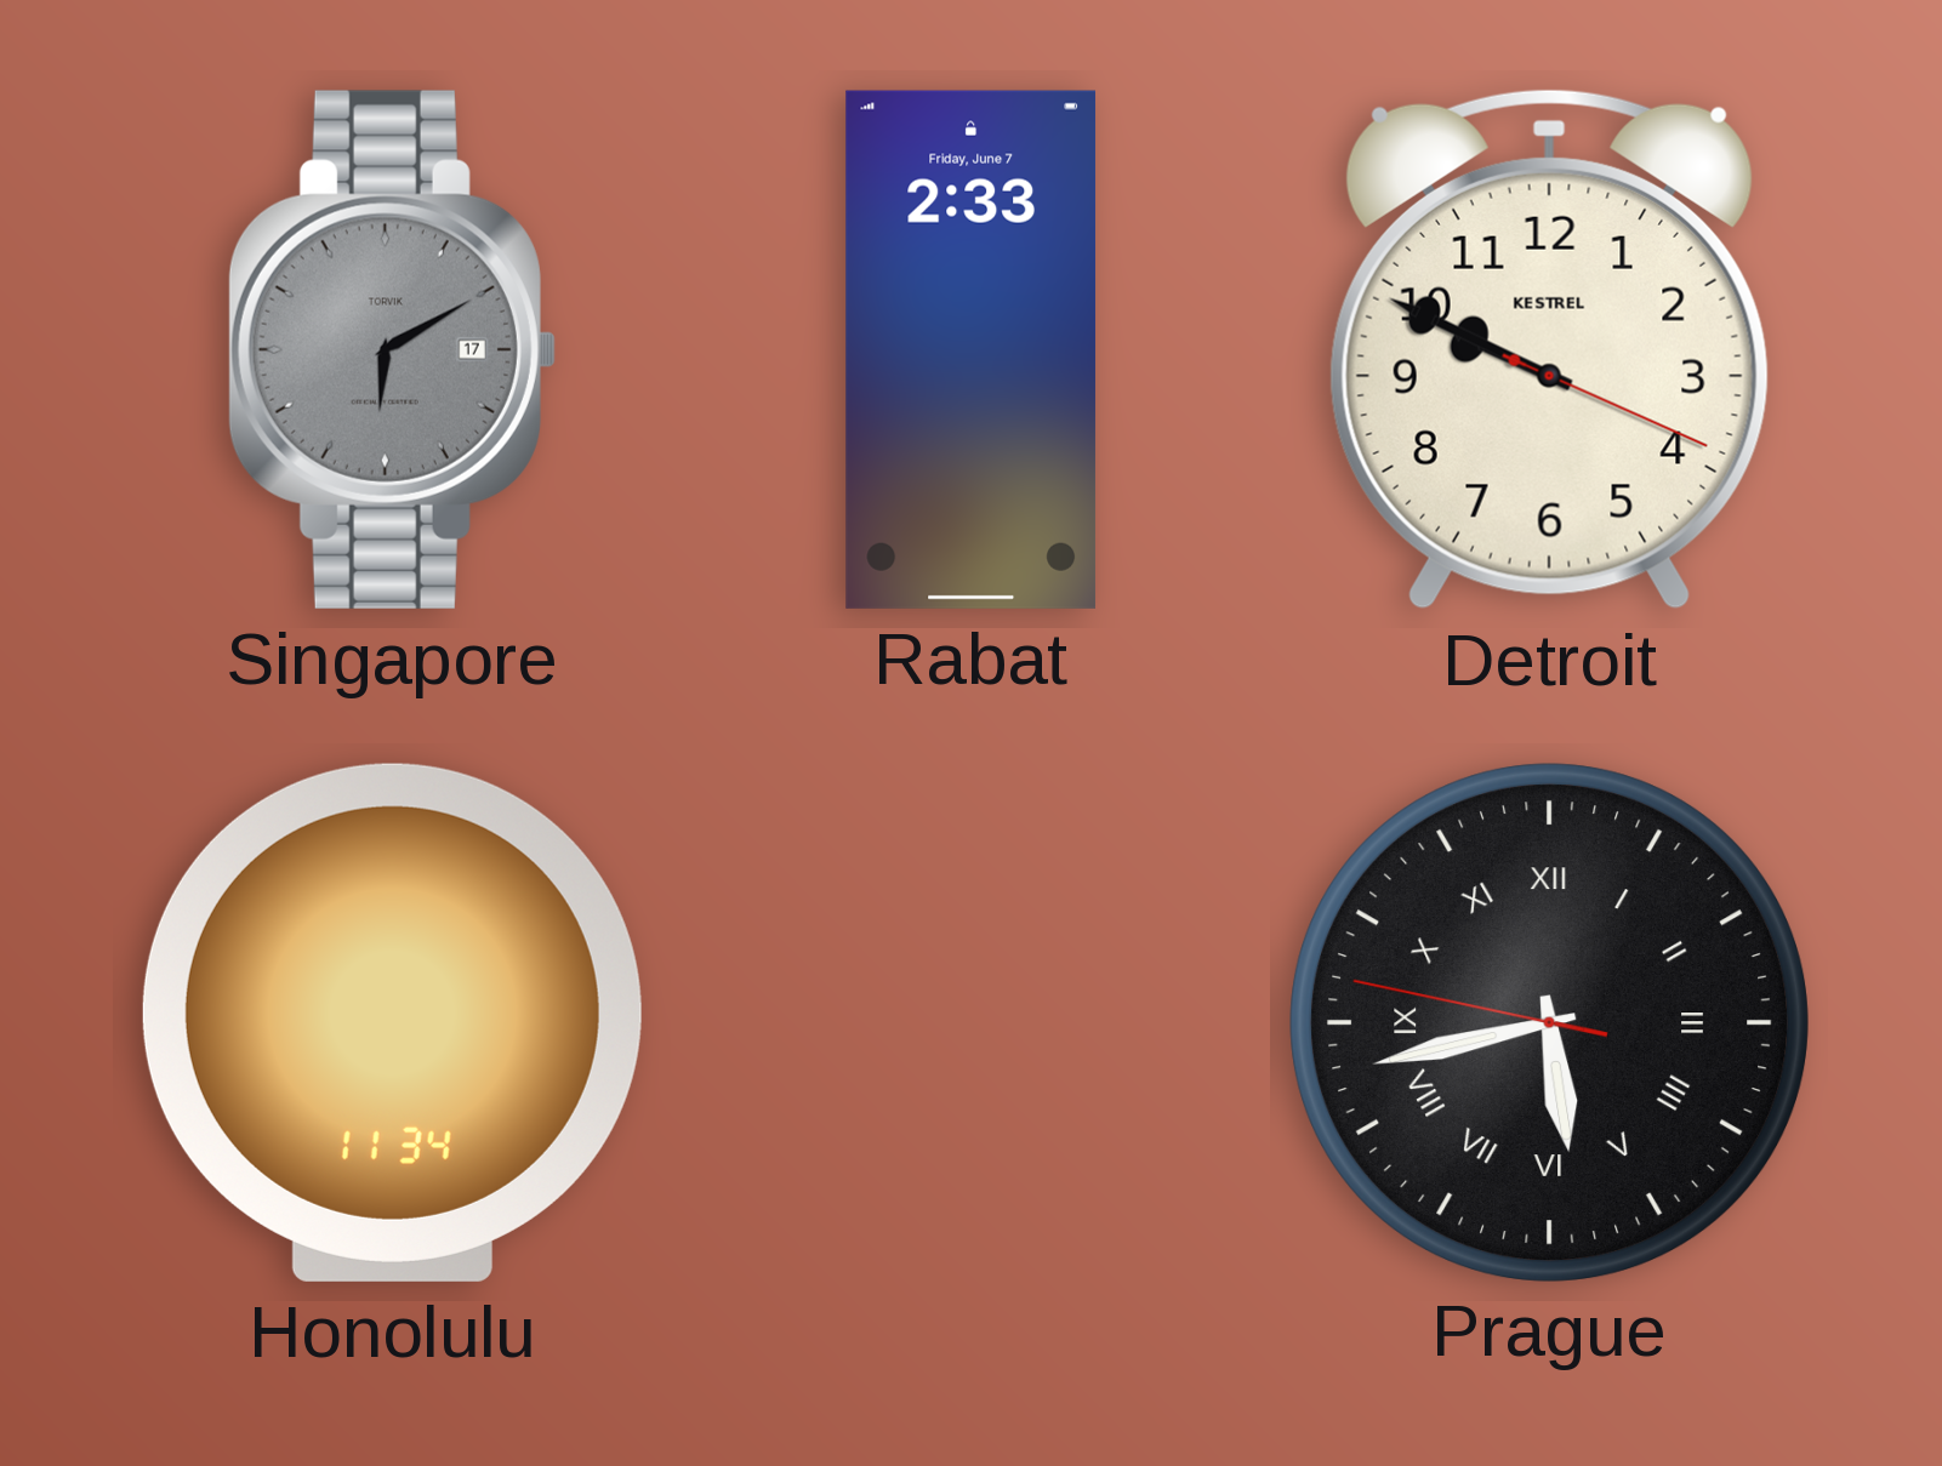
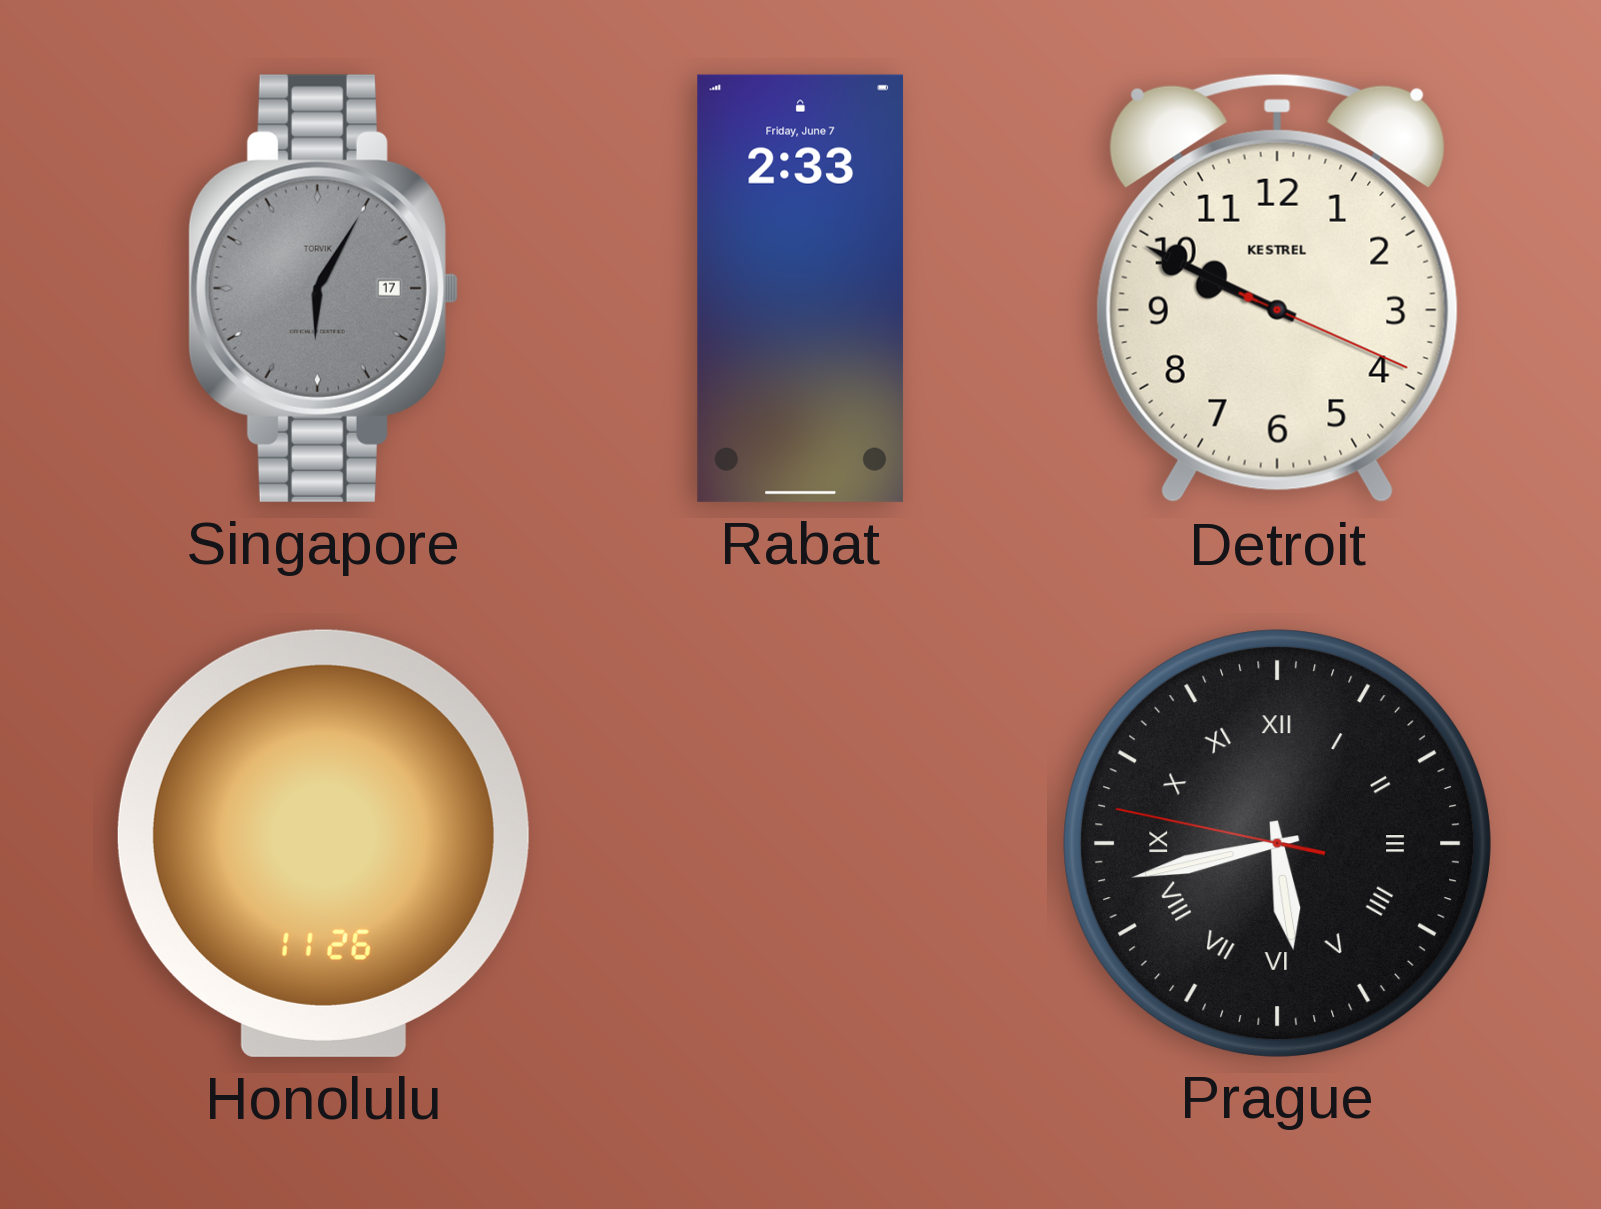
Singapore: 6:10 -> 6:05 (323, 288)
Honolulu: 11:34 -> 11:26 (323, 843)
